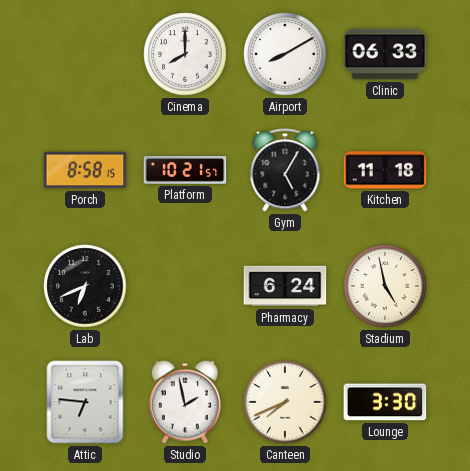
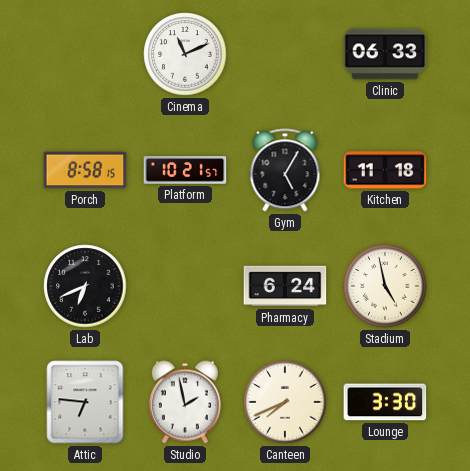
Cinema: 8:00 -> 11:11 (185, 54)
Airport: 8:10 -> none (285, 54)
